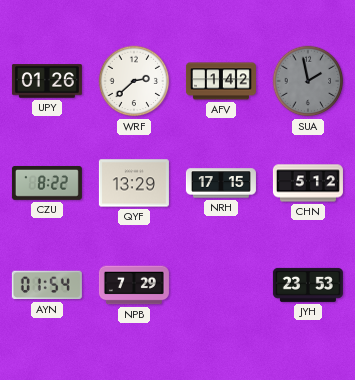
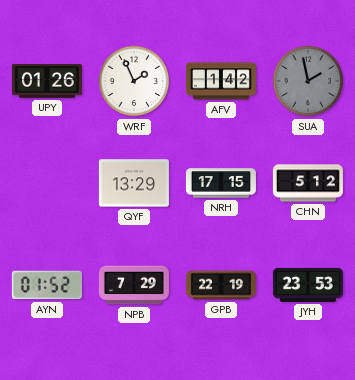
WRF: 2:38 -> 1:56 (134, 81)
CZU: 8:22 -> none (47, 183)
AYN: 01:54 -> 01:52 (47, 285)
GPB: none -> 22:19 (221, 285)
